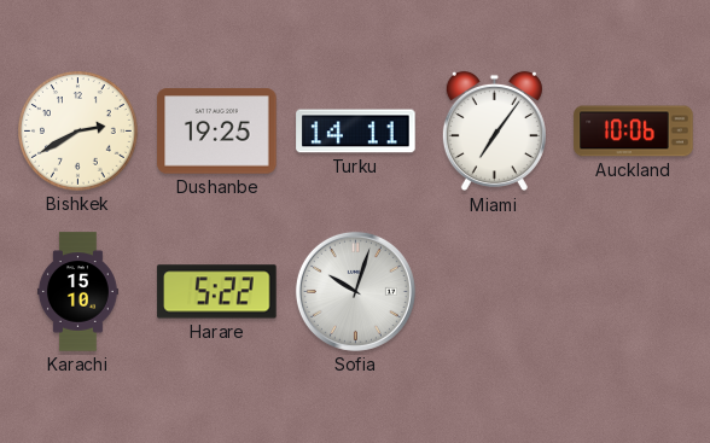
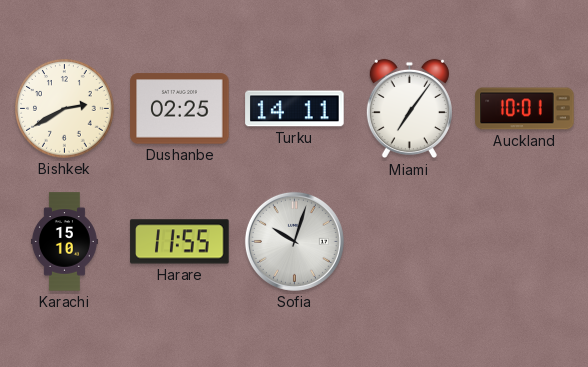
Dushanbe: 19:25 -> 02:25 (180, 109)
Auckland: 10:06 -> 10:01 (525, 109)
Harare: 5:22 -> 11:55 (180, 242)
